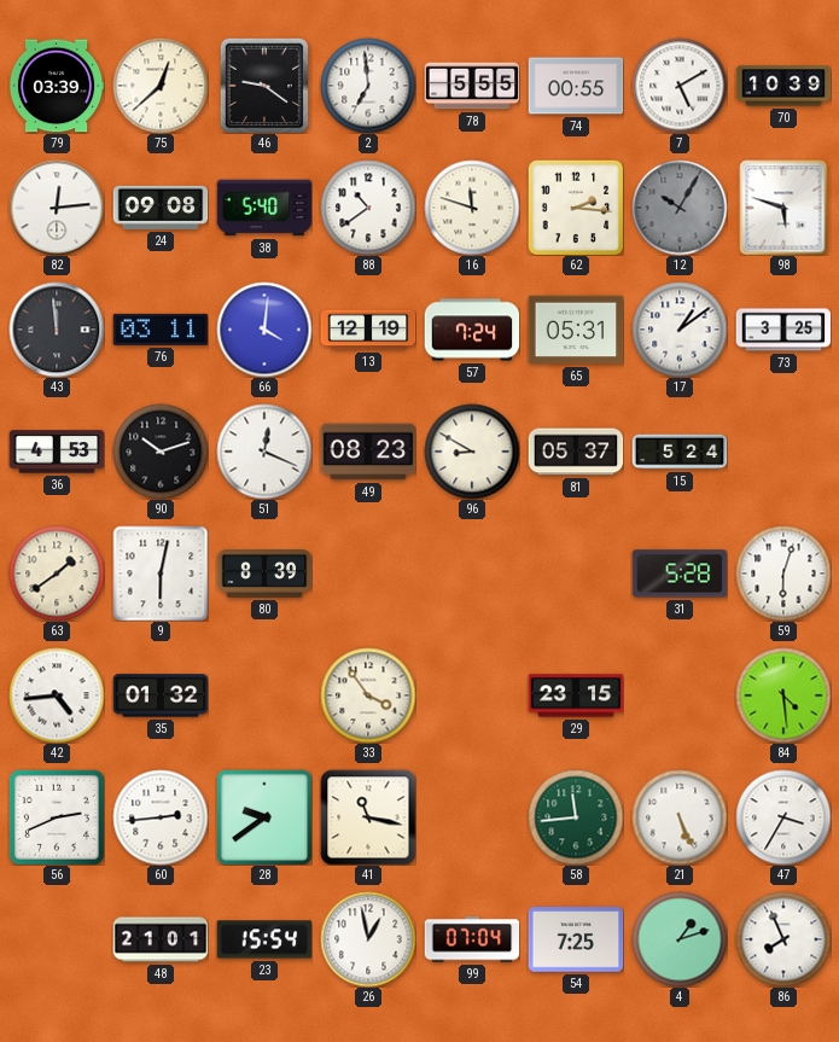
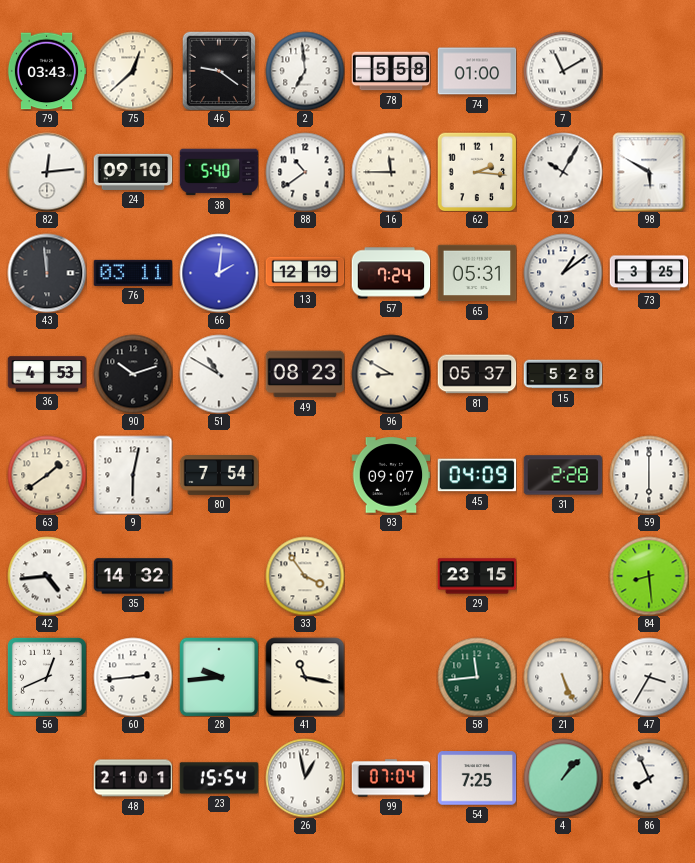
79: 03:39 -> 03:43 (47, 71)
78: 5:55 -> 5:58 (391, 71)
74: 00:55 -> 01:00 (477, 71)
7: 5:10 -> 11:10 (563, 71)
70: 10:39 -> none (783, 86)
24: 09:08 -> 09:10 (133, 172)
16: 11:48 -> 11:45 (391, 172)
12 dial: grey -> white (563, 172)
98: 5:48 -> 5:50 (649, 172)
66: 4:01 -> 2:01 (219, 273)
51: 12:19 -> 10:50 (219, 374)
15: 5:24 -> 5:28 (563, 374)
80: 8:39 -> 7:54 (219, 476)
93: none -> 09:07 (391, 475)
45: none -> 04:09 (477, 475)
31: 5:28 -> 2:28 (563, 475)
59: 6:03 -> 6:00 (649, 475)
35: 01:32 -> 14:32 (133, 576)
84: 4:29 -> 8:29 (649, 576)
56: 2:41 -> 12:41 (47, 677)
28: 9:39 -> 9:44 (219, 677)
4: 1:12 -> 1:07 (563, 778)
